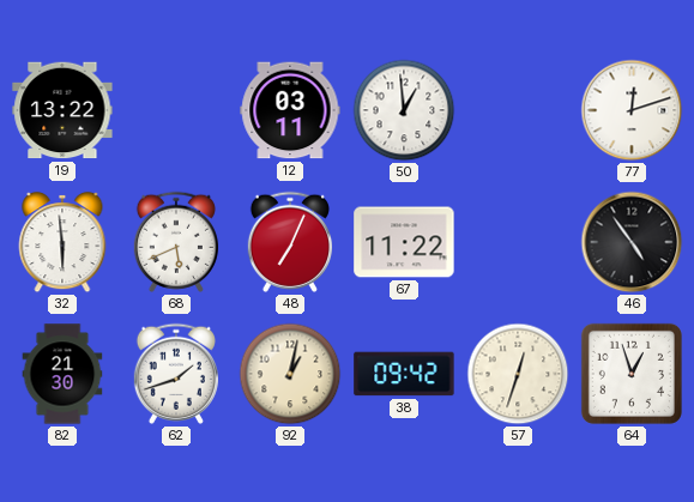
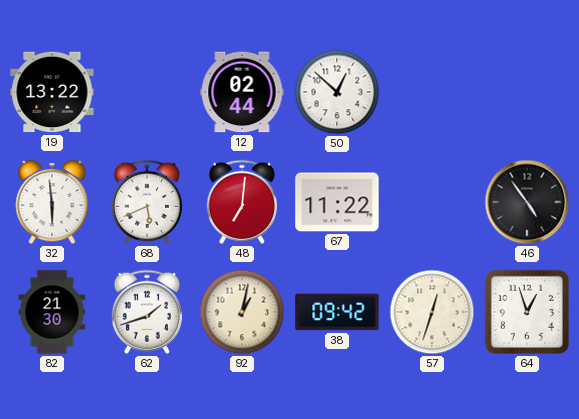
12: 03:11 -> 02:44 (242, 92)
50: 12:59 -> 12:52 (337, 92)
77: 12:12 -> none (632, 110)
48: 7:04 -> 7:01 (242, 202)
